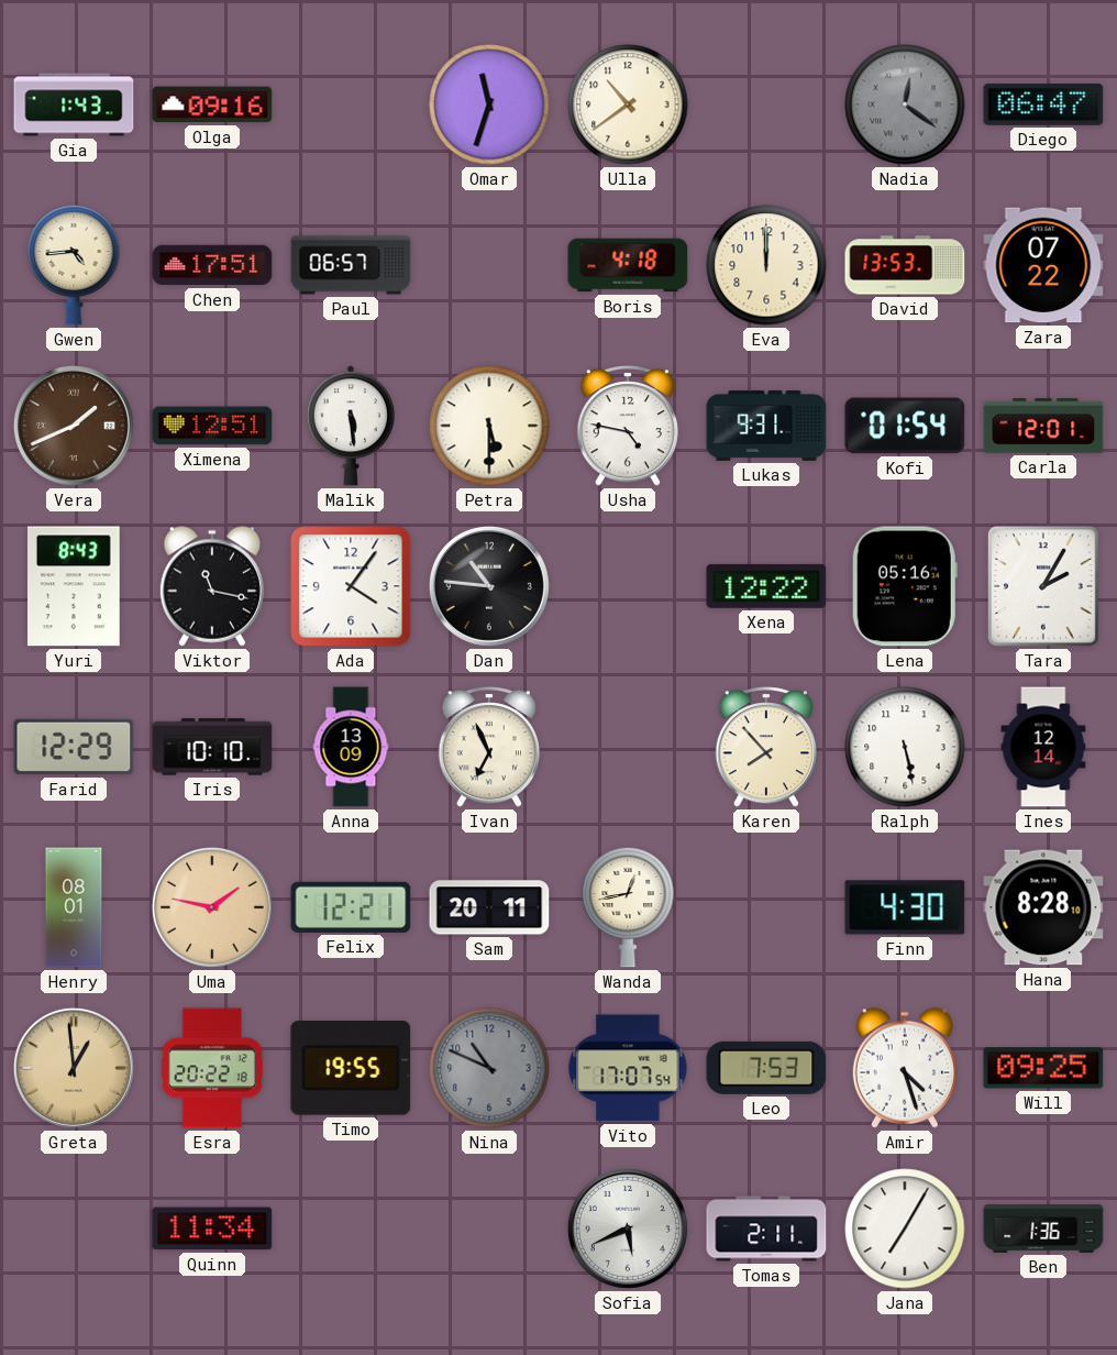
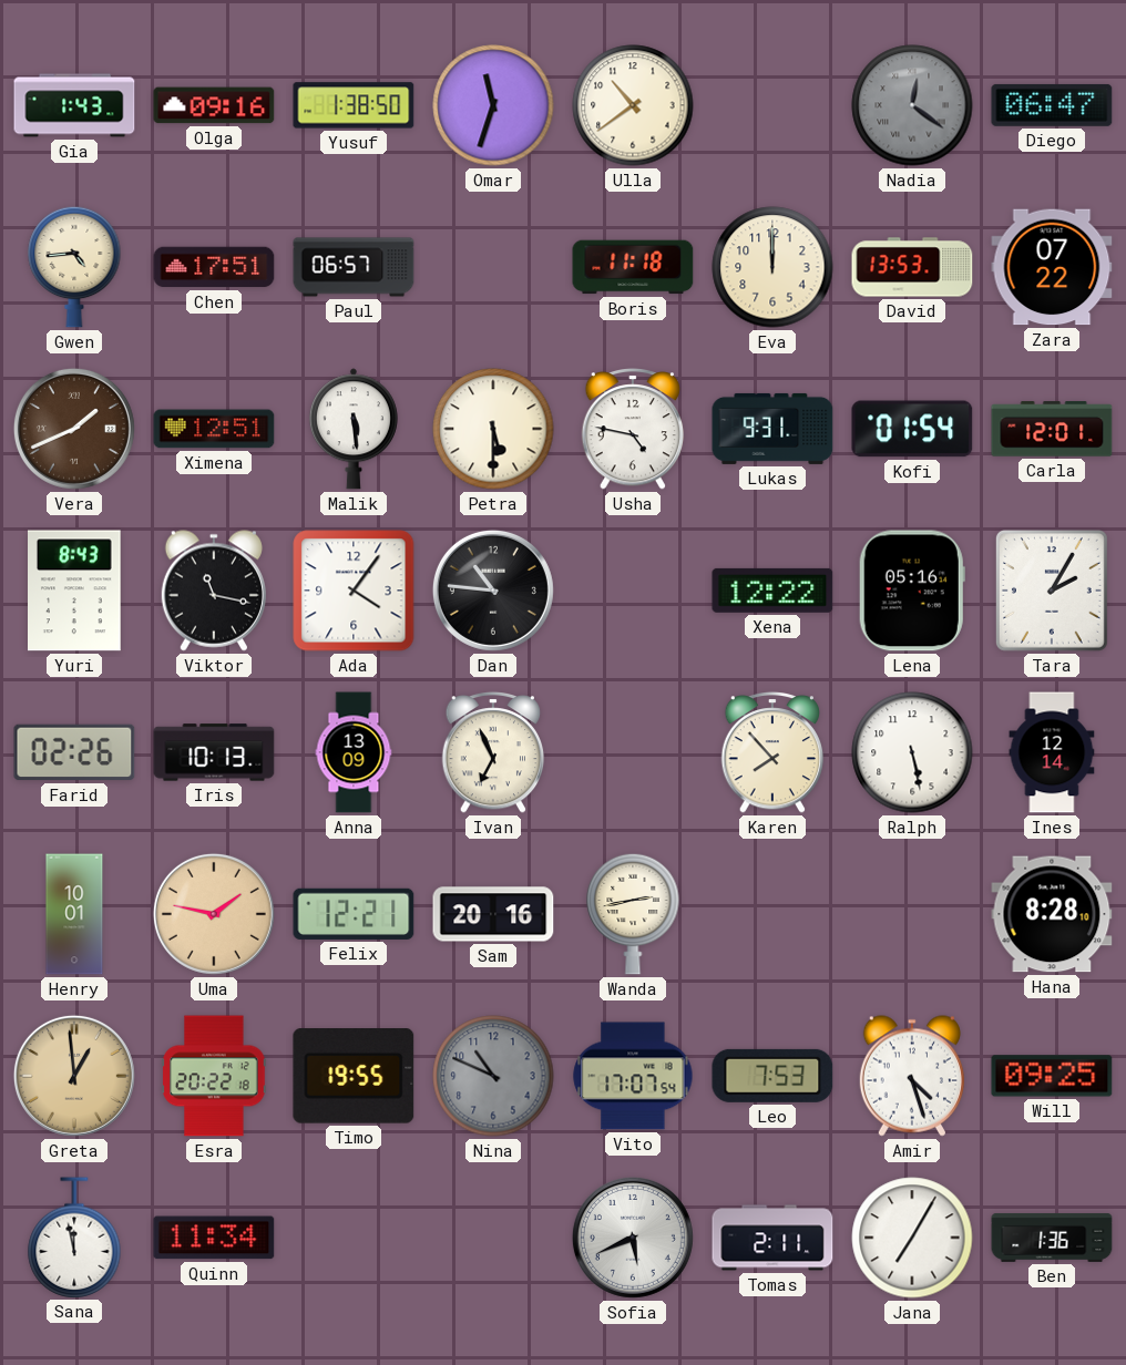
Yusuf: none -> 1:38 (354, 105)
Boris: 4:18 -> 11:18 (633, 267)
Farid: 12:29 -> 02:26 (74, 752)
Iris: 10:10 -> 10:13 (214, 752)
Henry: 08:01 -> 10:01 (74, 914)
Sam: 20:11 -> 20:16 (493, 914)
Wanda: 12:43 -> 2:43 (633, 914)
Finn: 4:30 -> none (905, 907)
Sana: none -> 11:58 (74, 1238)
